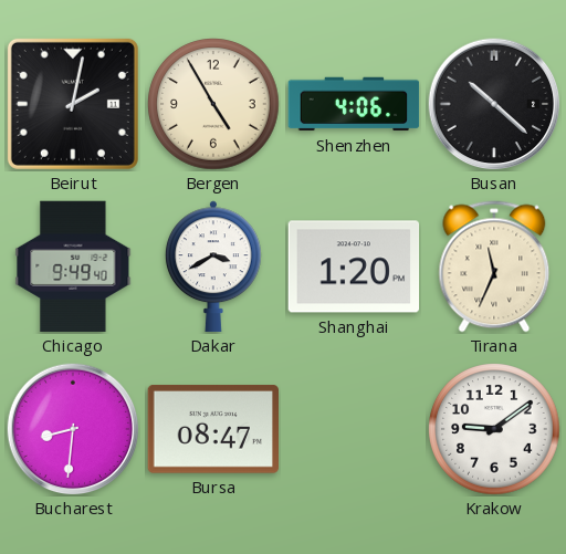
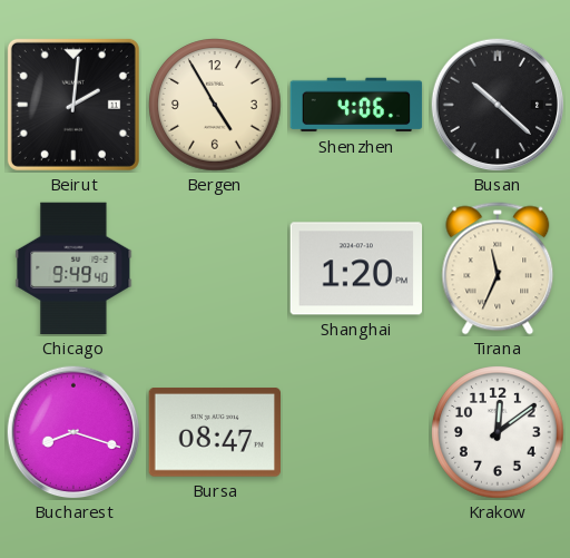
Beirut: 2:02 -> 2:01 (73, 105)
Dakar: 3:40 -> none (213, 266)
Bucharest: 8:31 -> 8:18 (73, 432)
Krakow: 9:09 -> 12:09 (498, 432)
